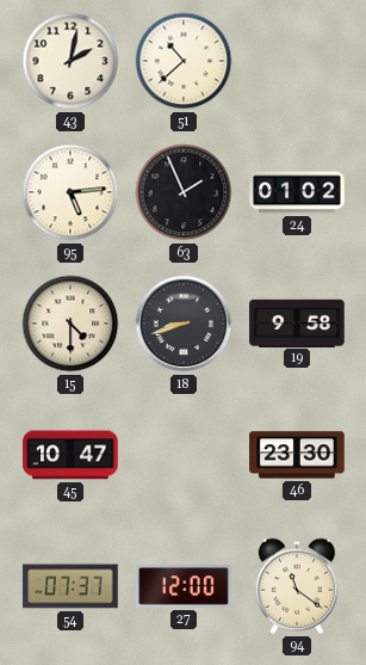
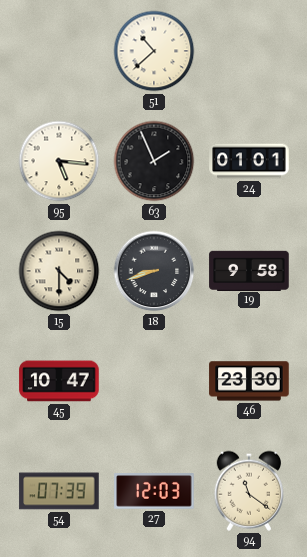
43: 2:02 -> none (70, 61)
95: 5:14 -> 5:16 (59, 161)
24: 01:02 -> 01:01 (249, 161)
54: 07:37 -> 07:39 (59, 491)
27: 12:00 -> 12:03 (154, 491)
